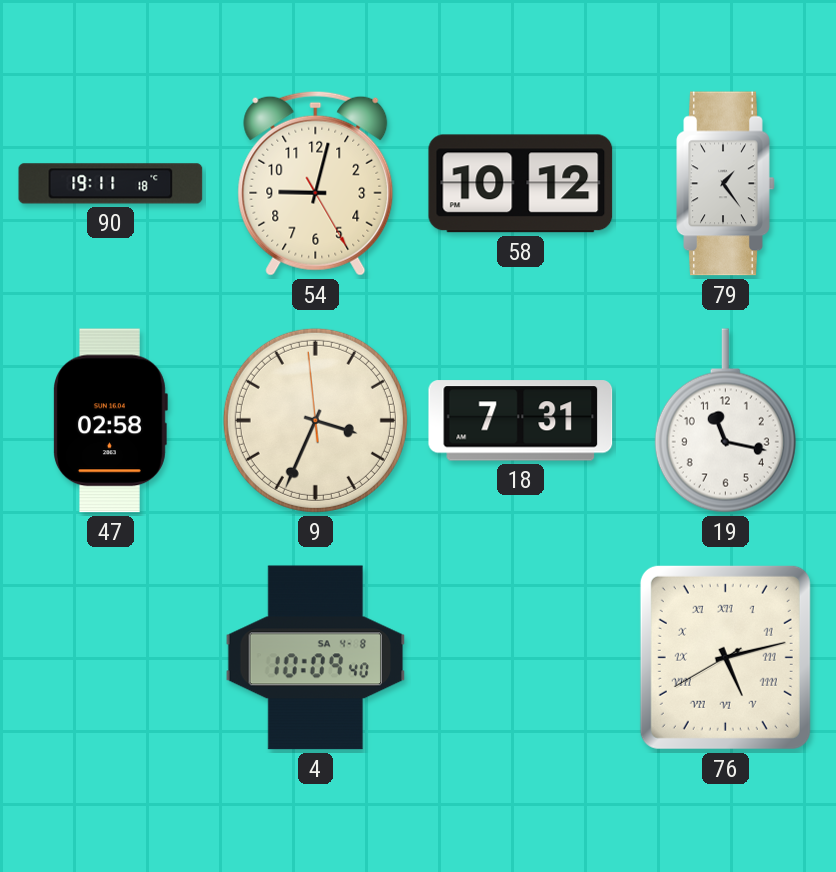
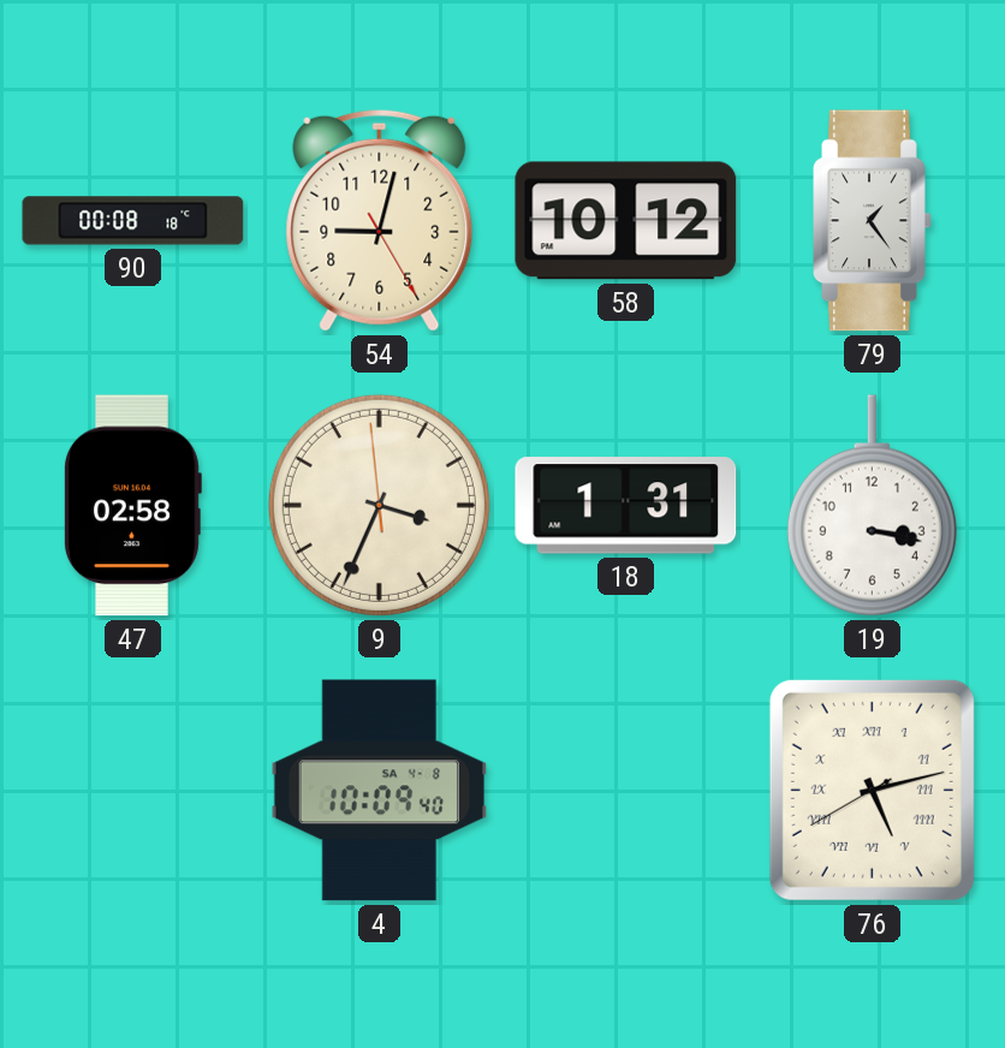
90: 19:11 -> 00:08 (133, 221)
18: 7:31 -> 1:31 (626, 506)
19: 11:17 -> 3:17 (872, 506)
